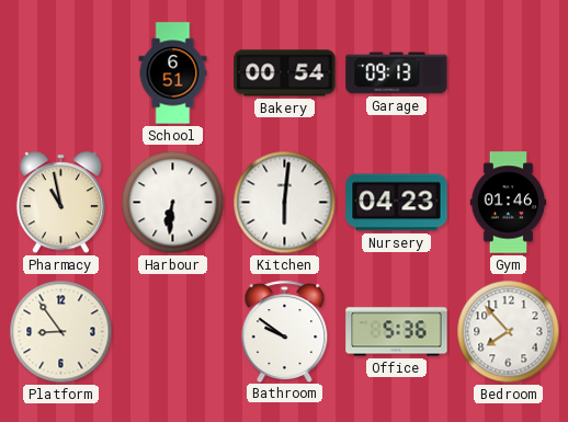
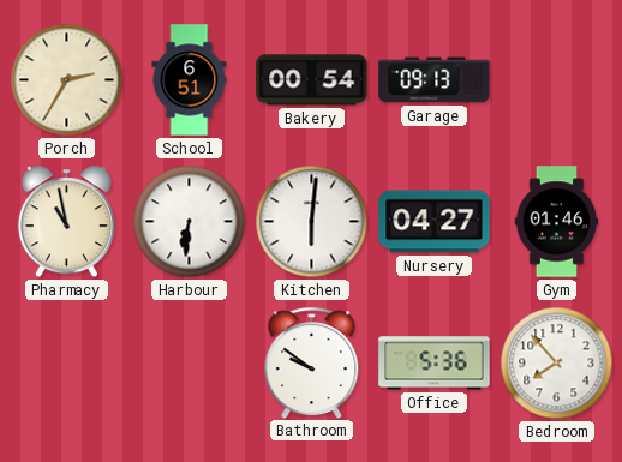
Porch: none -> 2:35 (67, 80)
Nursery: 04:23 -> 04:27 (435, 222)
Platform: 8:54 -> none (61, 332)
